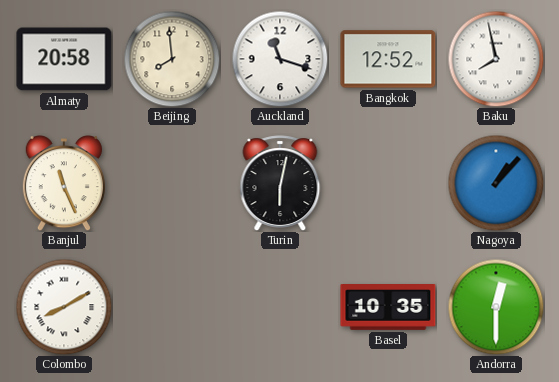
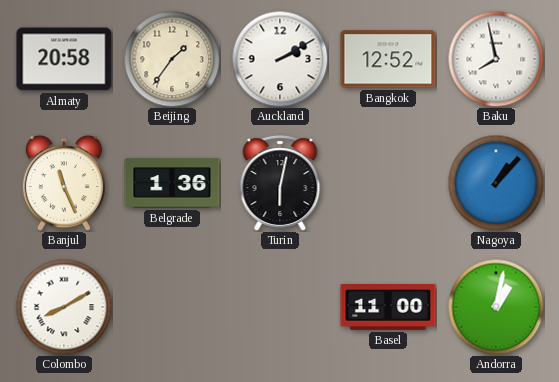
Beijing: 7:59 -> 1:36 (172, 59)
Auckland: 11:18 -> 2:10 (280, 59)
Belgrade: none -> 1:36 (172, 183)
Basel: 10:35 -> 11:00 (388, 308)
Andorra: 12:30 -> 1:02 (496, 307)
